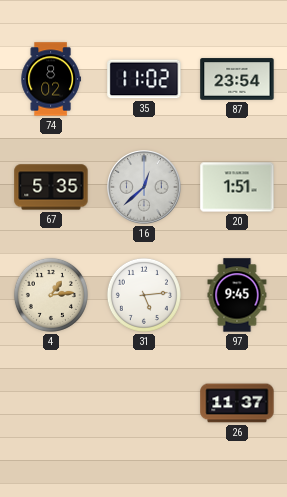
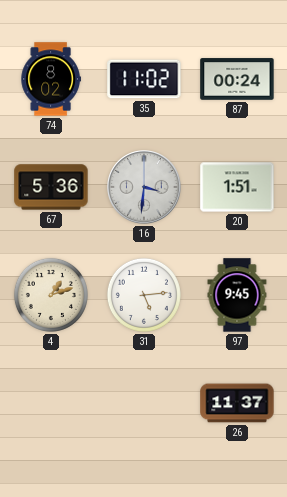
87: 23:54 -> 00:24 (237, 79)
67: 5:35 -> 5:36 (51, 187)
16: 12:38 -> 3:31 (144, 187)
4: 1:14 -> 1:12 (51, 295)
